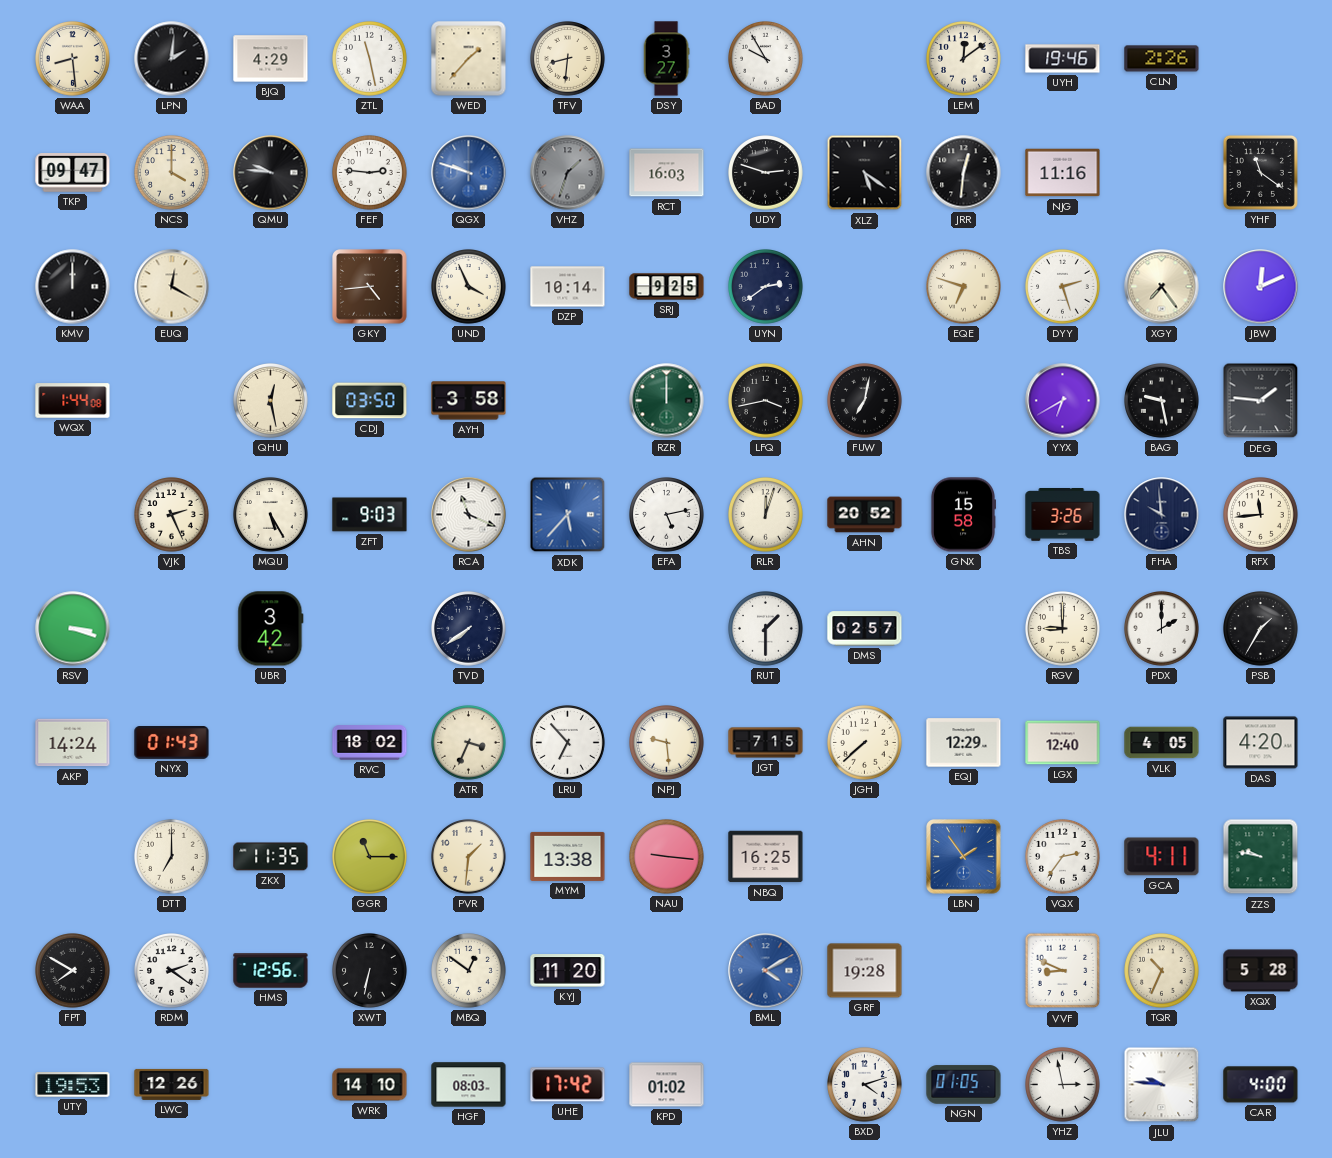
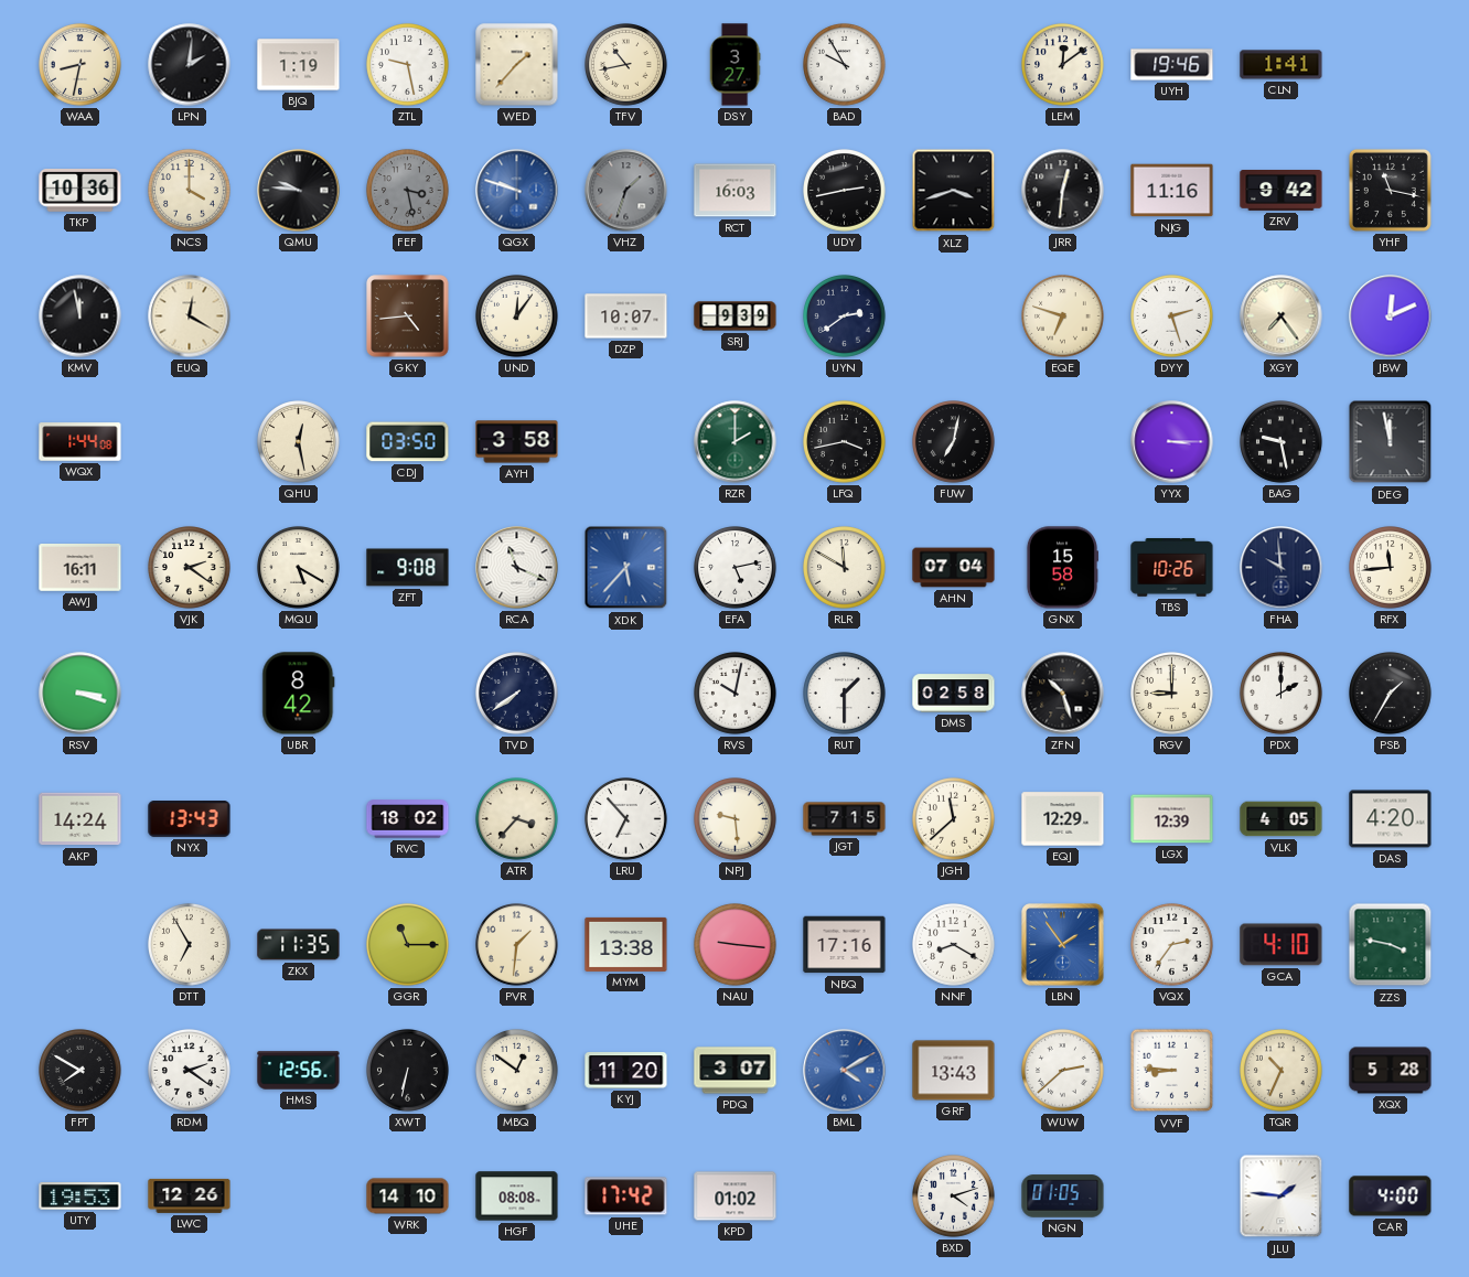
WAA: 8:29 -> 8:32 (81, 65)
BJQ: 4:29 -> 1:19 (299, 65)
ZTL: 11:28 -> 9:28 (408, 65)
TFV: 8:31 -> 10:43 (626, 65)
CLN: 2:26 -> 1:41 (1282, 65)
TKP: 09:47 -> 10:36 (81, 191)
FEF: 2:46 -> 3:28 (408, 191)
FEF dial: white -> grey (408, 191)
UDY: 2:48 -> 2:43 (845, 191)
XLZ: 5:21 -> 3:42 (954, 191)
ZRV: none -> 9:42 (1282, 191)
YHF: 11:21 -> 11:17 (1390, 190)
KMV: 12:00 -> 11:58 (81, 316)
UND: 3:56 -> 12:06 (517, 316)
DZP: 10:14 -> 10:07 (626, 316)
SRJ: 9:25 -> 9:39 (736, 316)
RZR: 12:00 -> 2:00 (736, 442)
YYX: 6:40 -> 3:15 (1172, 442)
DEG: 1:46 -> 11:58 (1391, 442)
AWJ: none -> 16:11 (81, 568)
VJK: 2:26 -> 2:21 (190, 568)
MQU: 5:25 -> 5:20 (299, 568)
ZFT: 9:03 -> 9:08 (408, 568)
RLR: 12:03 -> 11:50 (845, 568)
AHN: 20:52 -> 07:04 (954, 568)
TBS: 3:26 -> 10:26 (1172, 568)
UBR: 3:42 -> 8:42 (299, 694)
RVS: none -> 10:02 (736, 694)
DMS: 02:57 -> 02:58 (954, 694)
ZFN: none -> 10:27 (1063, 694)
NYX: 01:43 -> 13:43 (190, 819)
ATR: 3:34 -> 3:37 (517, 819)
JGH: 7:38 -> 11:38 (954, 819)
LGX: 12:40 -> 12:39 (1172, 819)
DTT: 7:00 -> 6:55 (190, 945)
NBQ: 16:25 -> 17:16 (845, 945)
NNF: none -> 8:20 (954, 945)
GCA: 4:11 -> 4:10 (1282, 945)
ZZS: 9:47 -> 3:47 (1391, 945)
PDQ: none -> 3:07 (736, 1071)
GRF: 19:28 -> 13:43 (954, 1071)
WUW: none -> 2:38 (1063, 1071)
VVF: 8:49 -> 8:46 (1172, 1071)
HGF: 08:03 -> 08:08 (517, 1196)
YHZ: 2:58 -> none (1063, 1085)
JLU: 9:46 -> 1:46 (1282, 1196)
